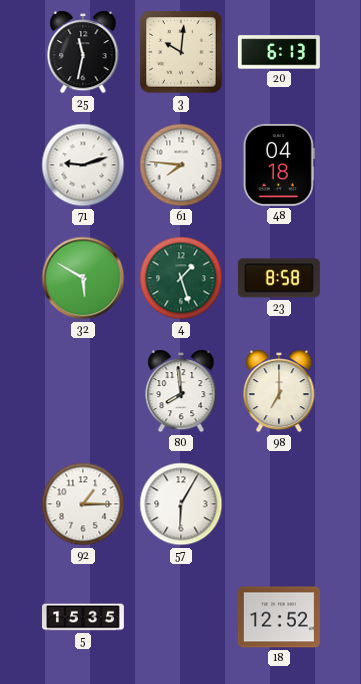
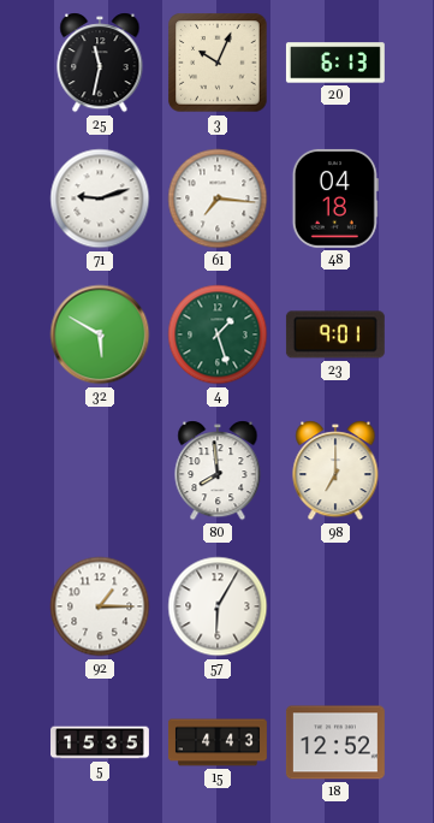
3: 10:01 -> 10:04 (218, 63)
61: 7:46 -> 7:16 (218, 199)
23: 8:58 -> 9:01 (335, 334)
15: none -> 4:43 (218, 742)
